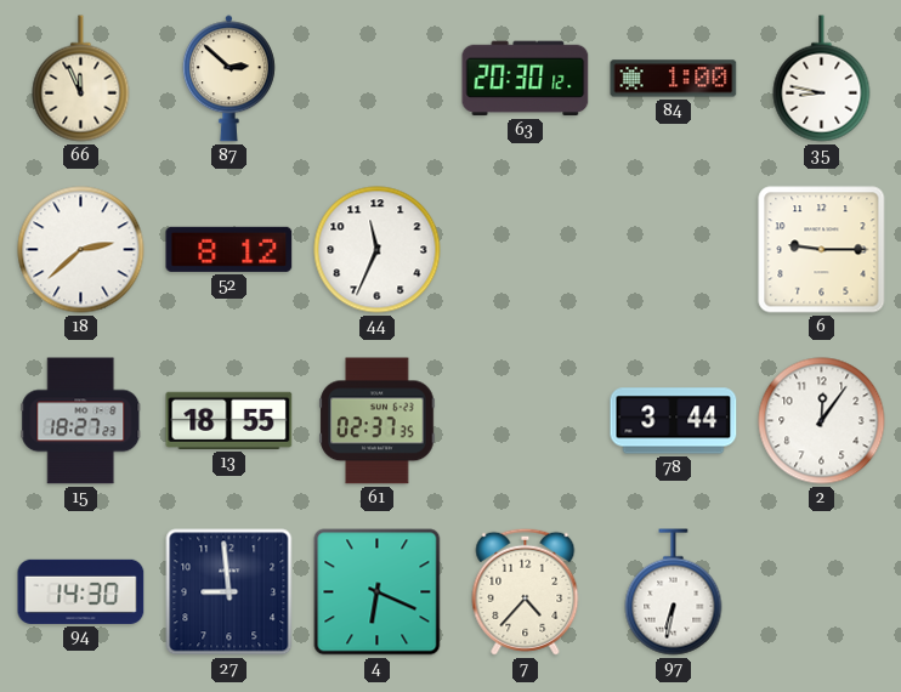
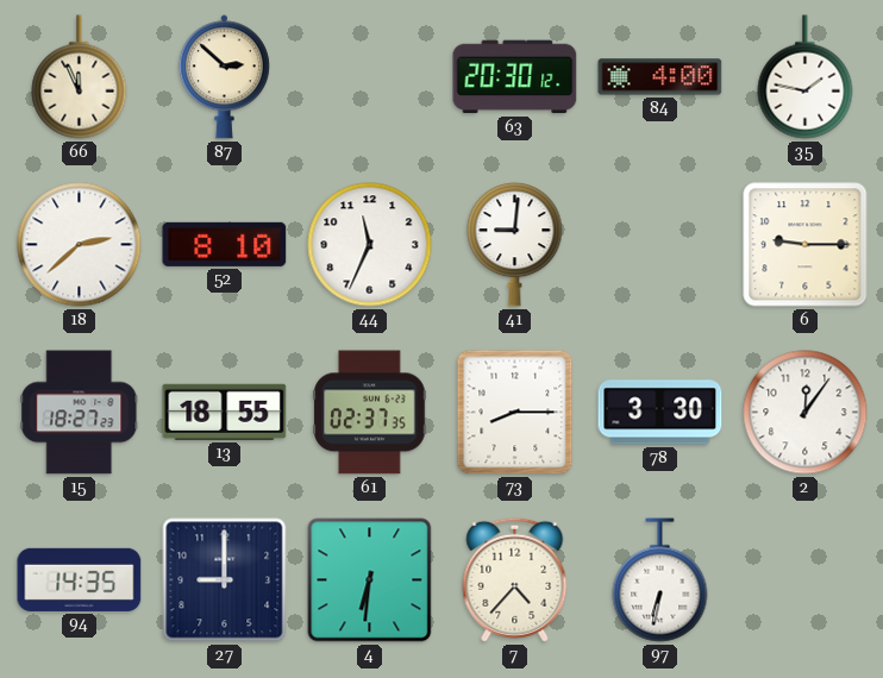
84: 1:00 -> 4:00 (660, 77)
35: 8:47 -> 1:47 (806, 77)
52: 8:12 -> 8:10 (225, 244)
41: none -> 9:01 (515, 245)
73: none -> 8:15 (515, 413)
78: 3:44 -> 3:30 (660, 413)
94: 14:30 -> 14:35 (80, 579)
27: 8:59 -> 9:00 (225, 580)
4: 6:19 -> 6:31 (370, 580)
